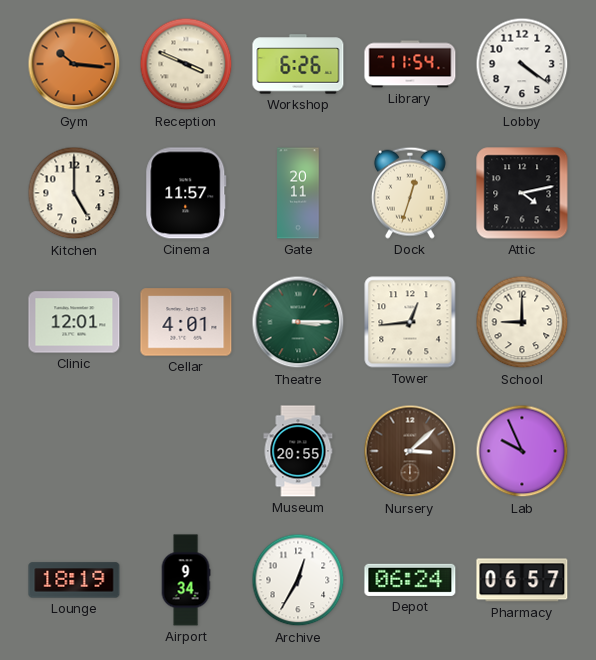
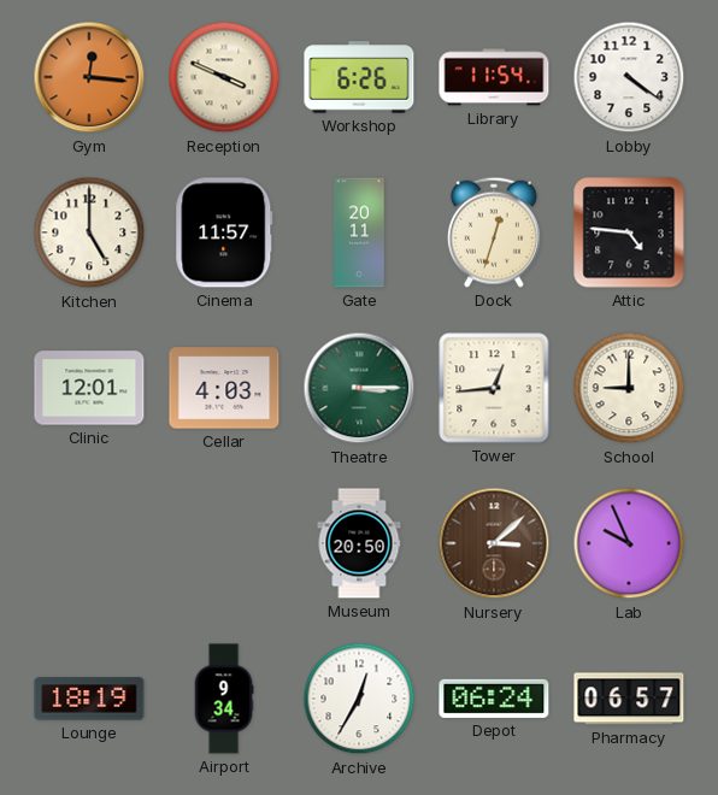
Gym: 10:16 -> 12:16 (89, 77)
Attic: 4:13 -> 4:46 (629, 232)
Cellar: 4:01 -> 4:03 (224, 388)
Museum: 20:55 -> 20:50 (359, 543)
